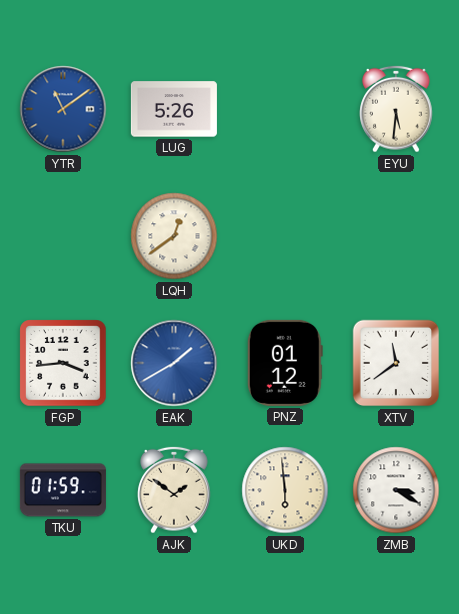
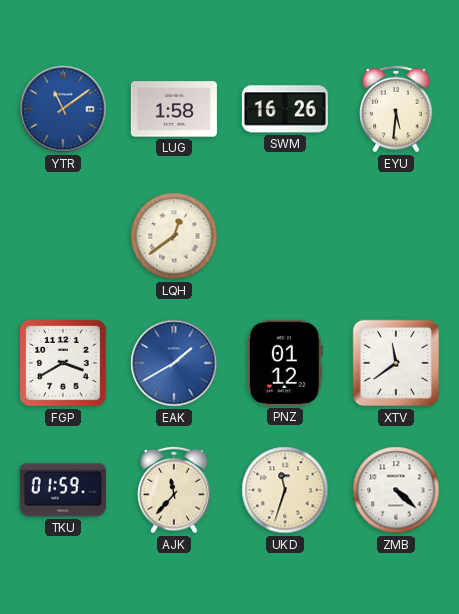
LUG: 5:26 -> 1:58 (174, 109)
SWM: none -> 16:26 (285, 109)
FGP: 3:44 -> 3:40 (63, 363)
AJK: 1:51 -> 11:37 (174, 490)
UKD: 5:59 -> 11:33 (285, 490)
ZMB: 3:20 -> 4:22 (396, 490)
